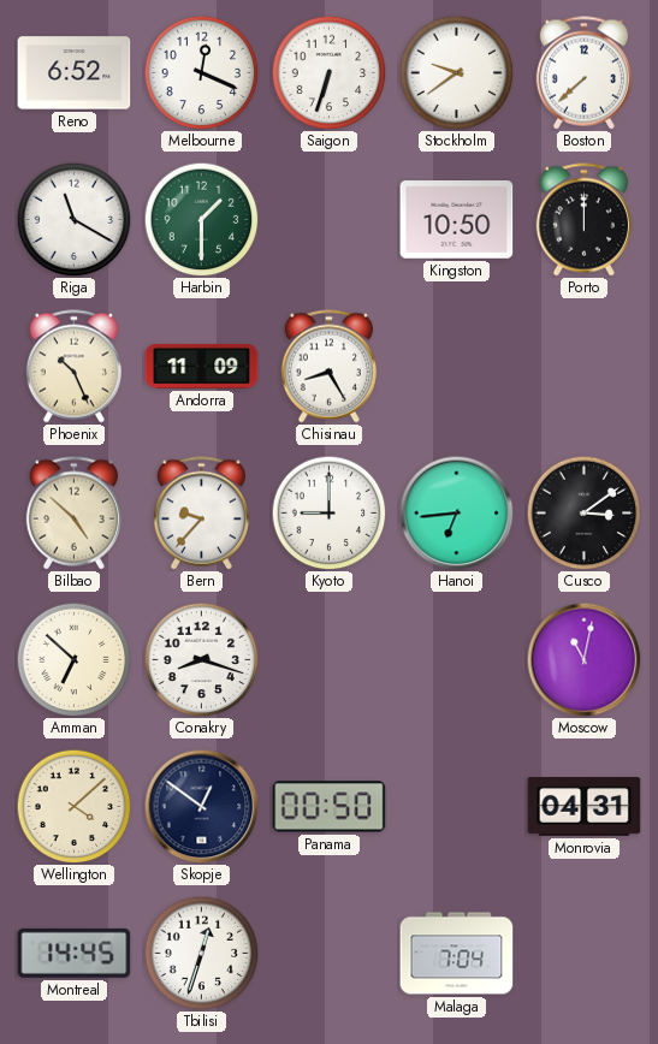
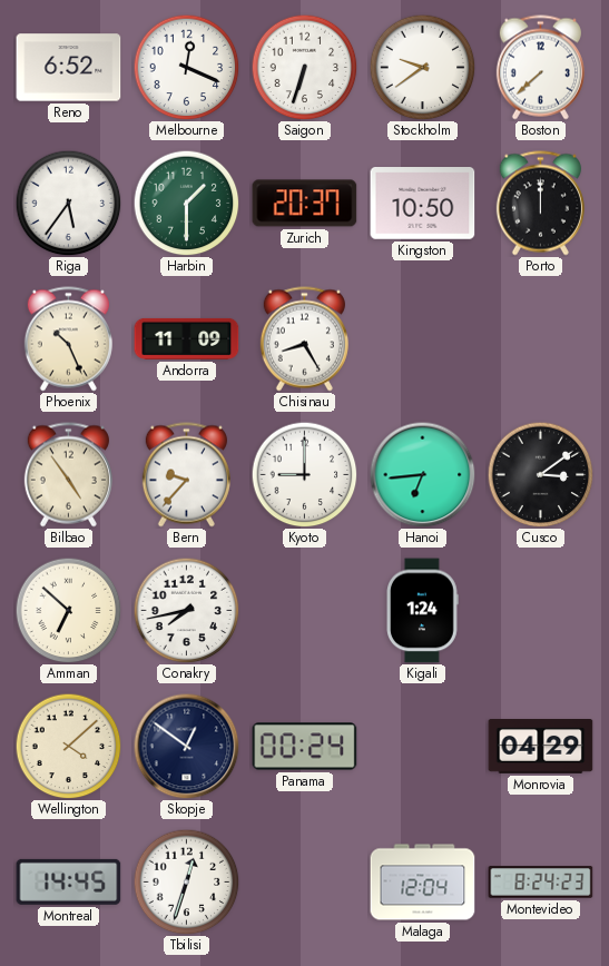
Riga: 11:20 -> 5:36 (68, 203)
Zurich: none -> 20:37 (305, 204)
Bilbao: 4:52 -> 4:54 (68, 475)
Conakry: 8:18 -> 7:43 (186, 610)
Kigali: none -> 1:24 (423, 611)
Moscow: 11:02 -> none (583, 659)
Panama: 00:50 -> 00:24 (305, 747)
Monrovia: 04:31 -> 04:29 (541, 747)
Malaga: 7:04 -> 12:04 (423, 883)
Montevideo: none -> 8:24 (541, 883)
